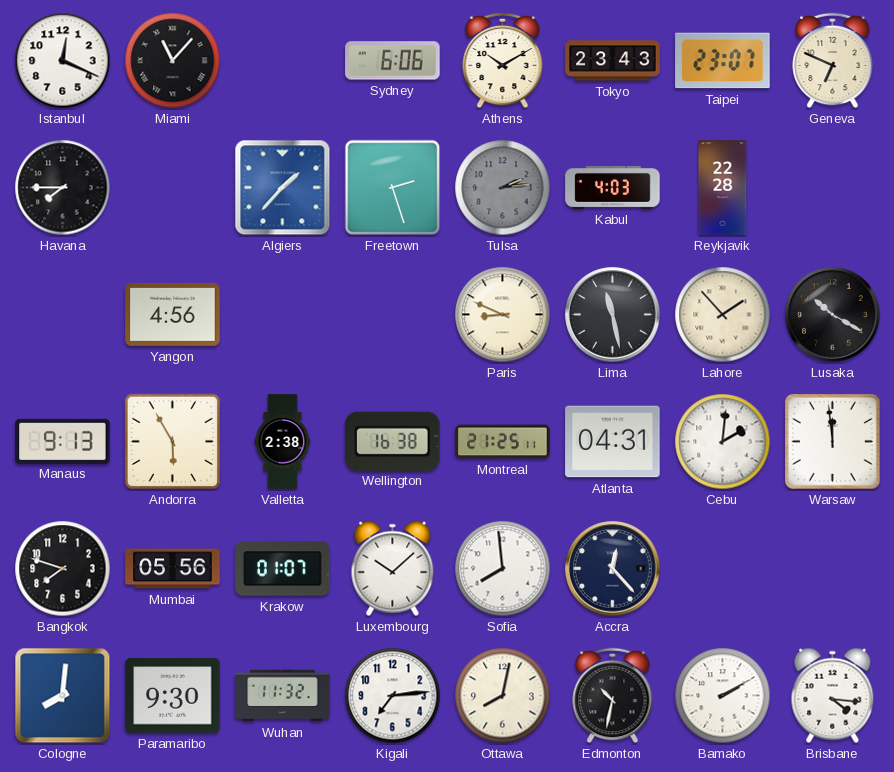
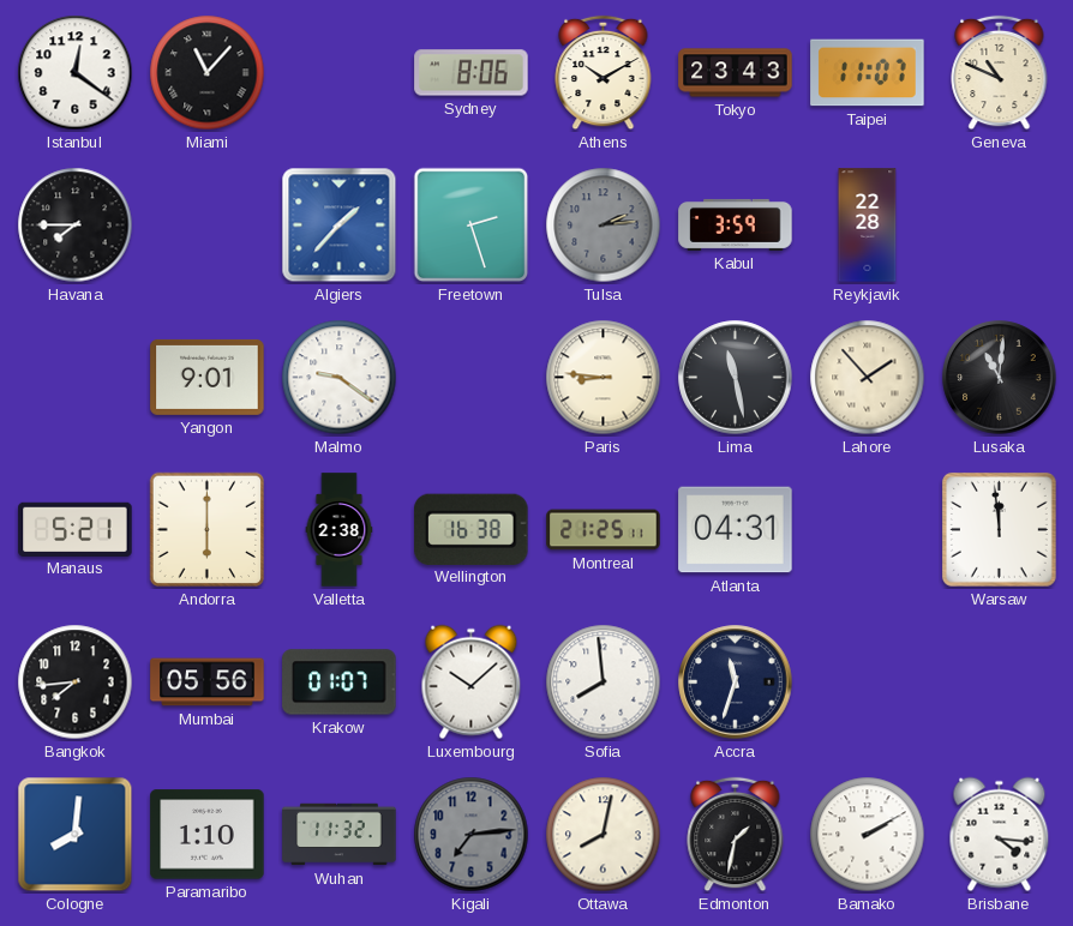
Istanbul: 12:19 -> 12:21 (76, 73)
Sydney: 6:06 -> 8:06 (472, 73)
Taipei: 23:07 -> 11:07 (868, 73)
Geneva: 6:49 -> 10:49 (1000, 73)
Kabul: 4:03 -> 3:59 (736, 224)
Yangon: 4:56 -> 9:01 (208, 377)
Malmo: none -> 9:21 (340, 378)
Paris: 8:49 -> 8:46 (604, 378)
Lusaka: 10:20 -> 11:01 (1000, 378)
Manaus: 9:13 -> 5:21 (76, 529)
Andorra: 5:55 -> 6:00 (208, 530)
Cebu: 2:01 -> none (723, 442)
Bangkok: 7:48 -> 7:44 (76, 683)
Accra: 12:23 -> 11:33 (736, 683)
Paramaribo: 9:30 -> 1:10 (208, 835)
Kigali dial: white -> grey (472, 835)
Edmonton: 10:32 -> 1:32 (736, 835)
